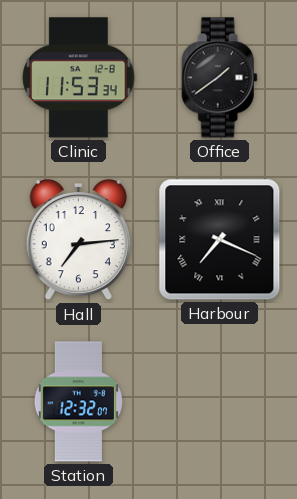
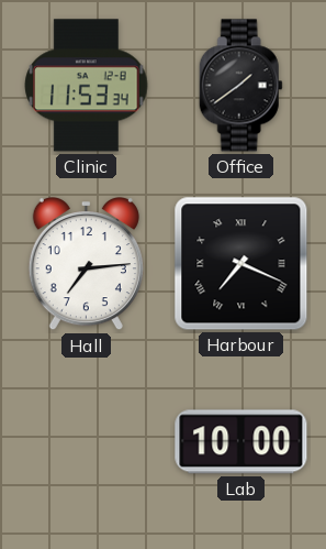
Station: 12:32 -> none (78, 402)
Lab: none -> 10:00 (241, 442)
